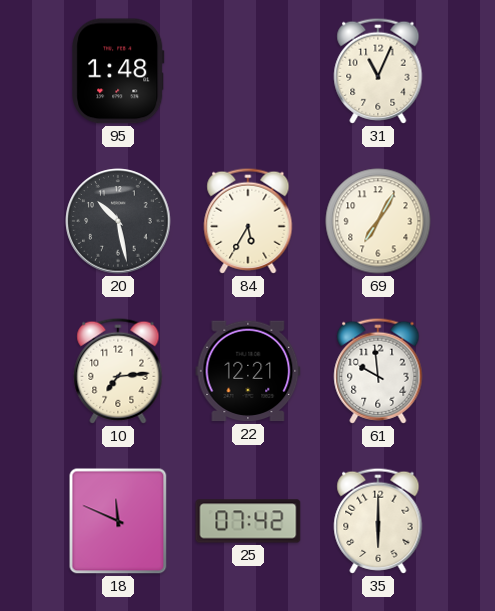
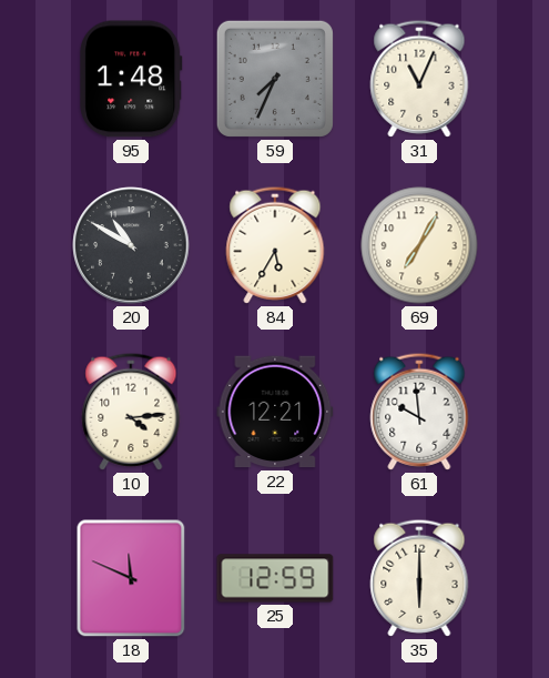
59: none -> 7:34 (275, 79)
20: 10:28 -> 10:50 (131, 245)
10: 7:14 -> 4:14 (131, 412)
25: 07:42 -> 12:59 (275, 578)
